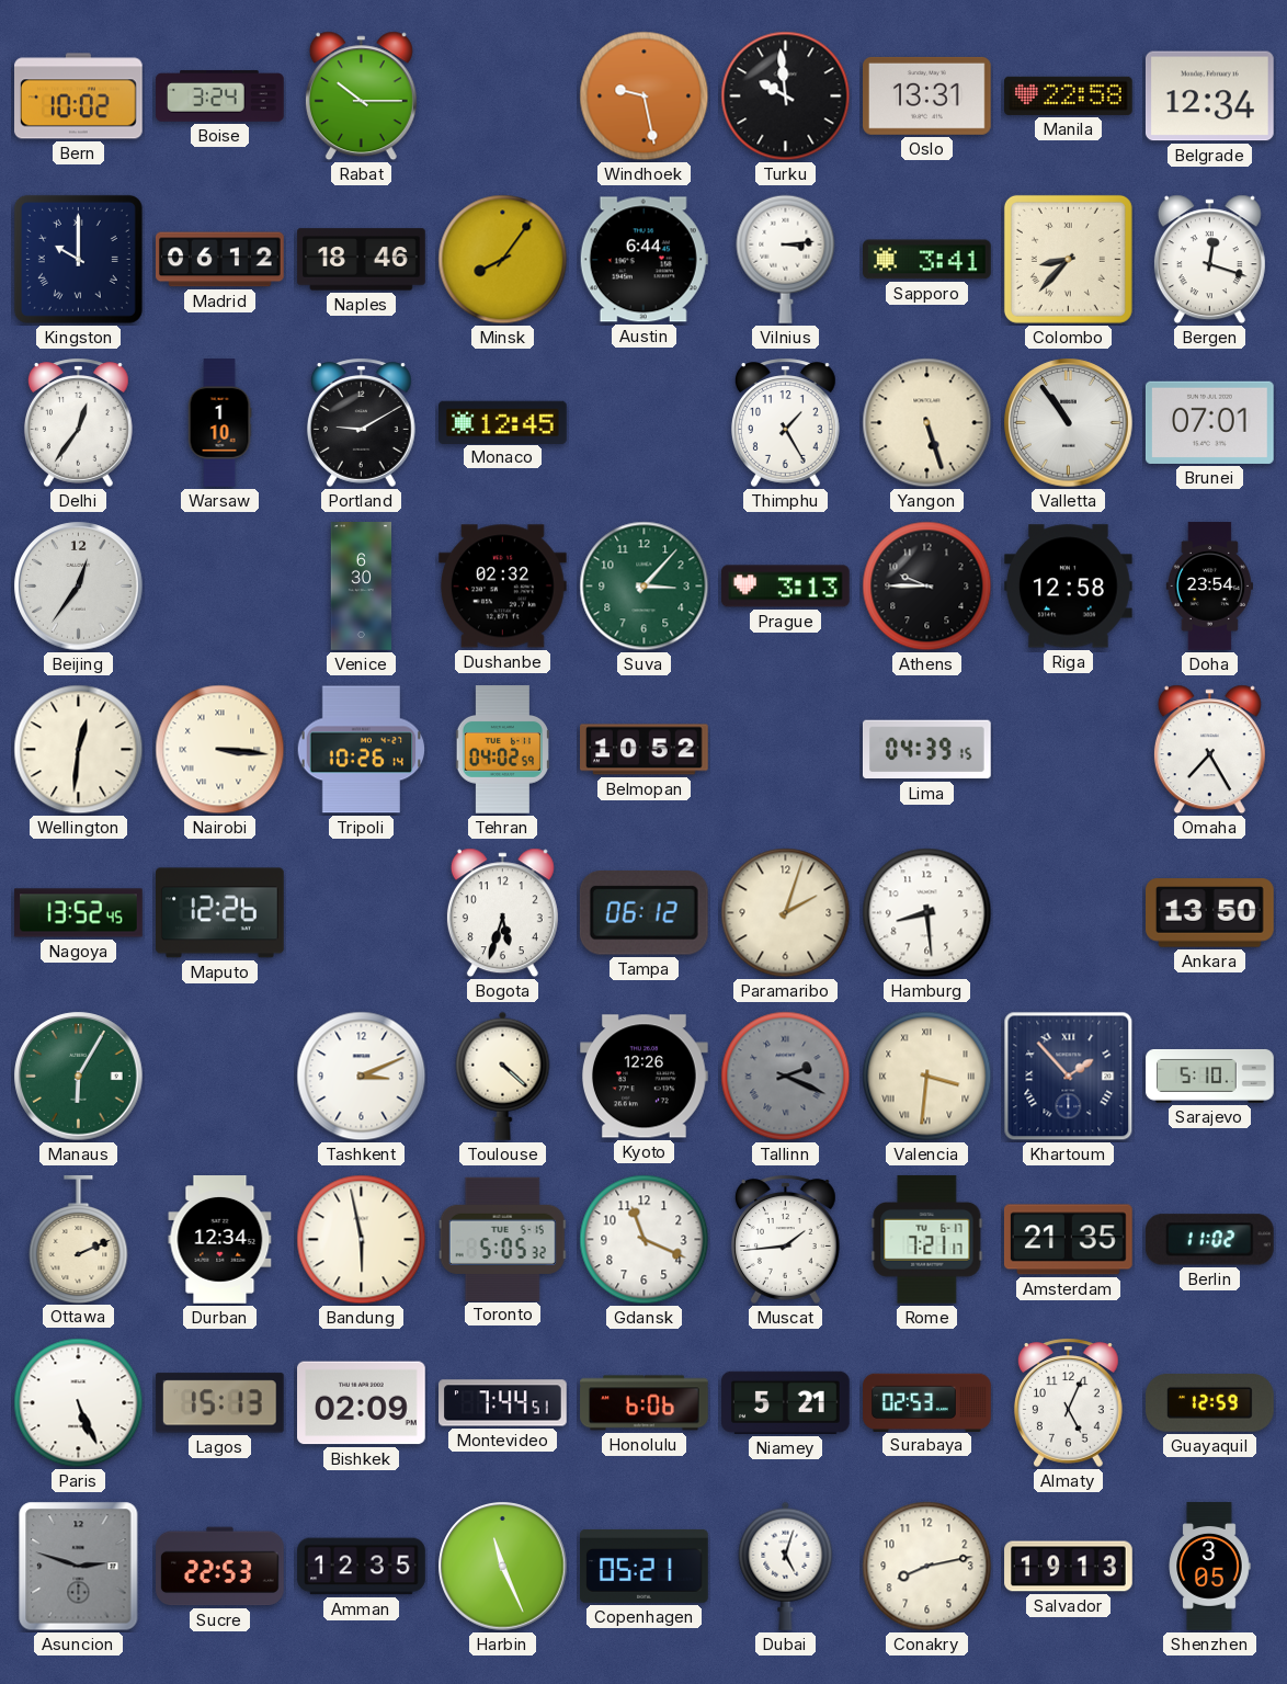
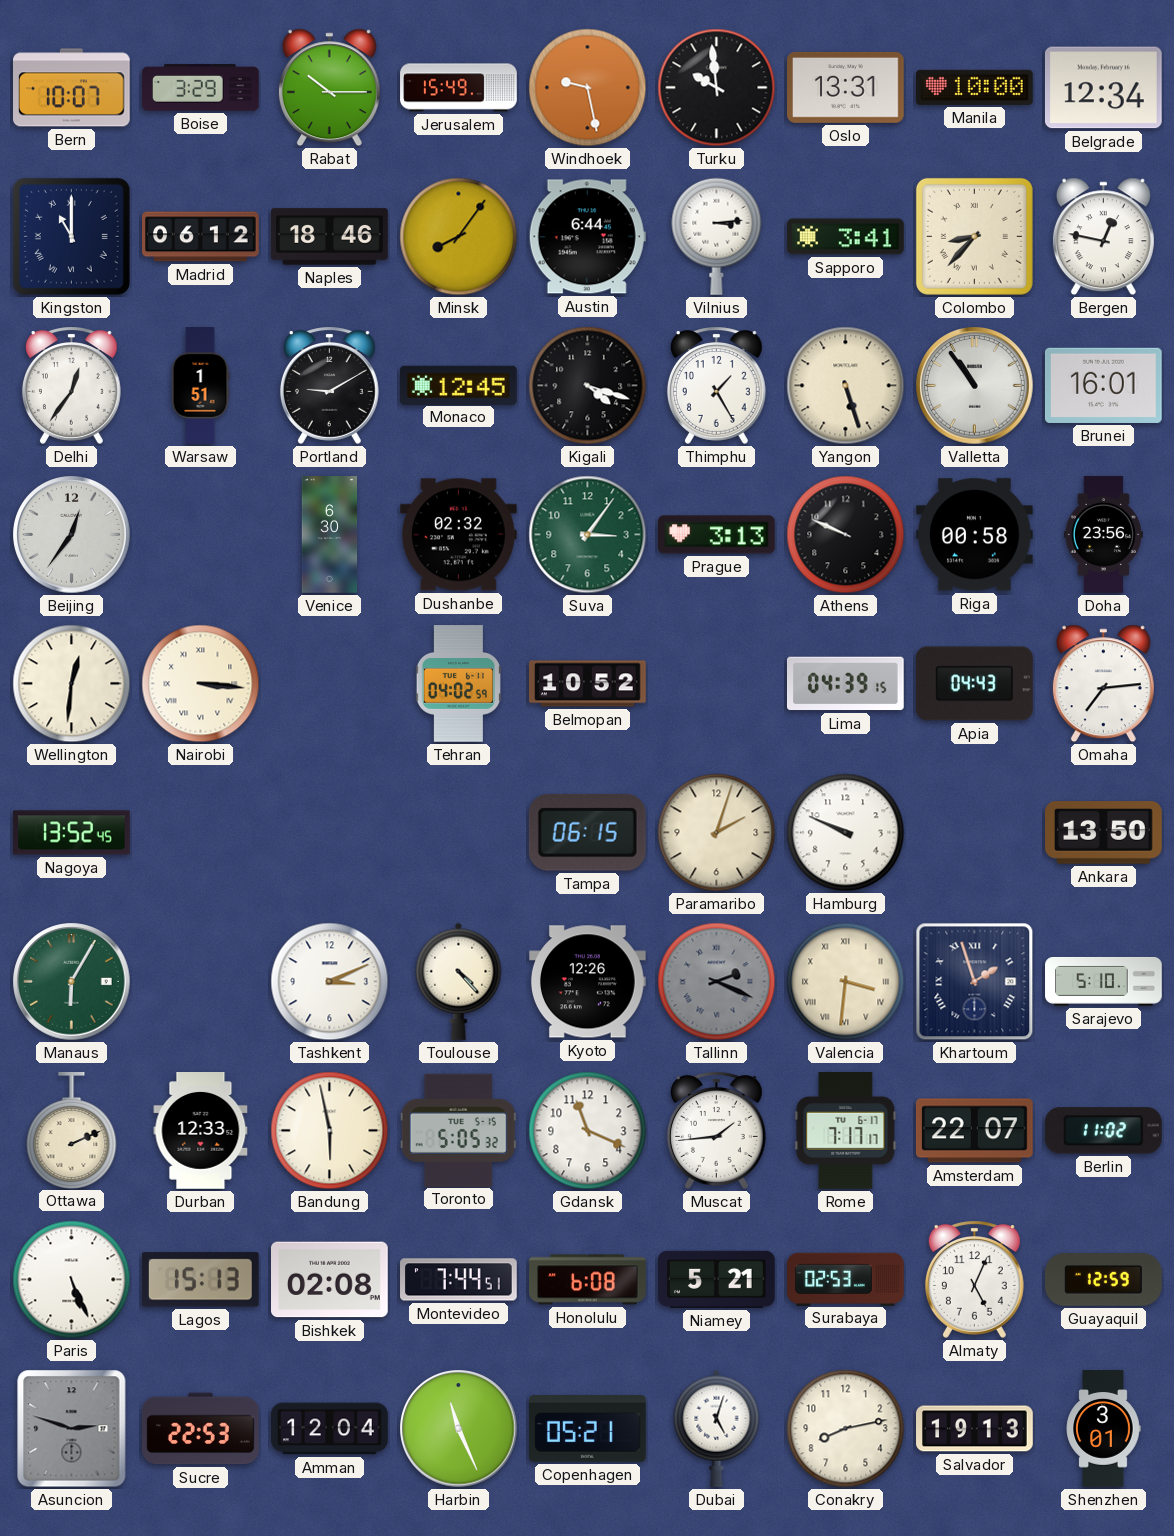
Bern: 10:02 -> 10:07 (72, 88)
Boise: 3:24 -> 3:29 (201, 88)
Jerusalem: none -> 15:49 (459, 88)
Manila: 22:58 -> 10:00 (975, 87)
Kingston: 10:00 -> 11:00 (71, 236)
Bergen: 12:18 -> 12:47 (1103, 237)
Warsaw: 1:10 -> 1:51 (200, 386)
Kigali: none -> 4:18 (588, 386)
Brunei: 07:01 -> 16:01 (1103, 385)
Suva: 3:07 -> 3:06 (588, 535)
Athens: 9:45 -> 9:49 (846, 535)
Riga: 12:58 -> 00:58 (975, 535)
Doha: 23:54 -> 23:56 (1103, 535)
Tripoli: 10:26 -> none (362, 750)
Apia: none -> 04:43 (975, 684)
Omaha: 7:25 -> 7:14 (1103, 684)
Maputo: 12:26 -> none (220, 913)
Bogota: 5:33 -> none (502, 913)
Tampa: 06:12 -> 06:15 (587, 833)
Hamburg: 8:29 -> 9:49 (846, 833)
Toulouse: 4:22 -> 4:23 (459, 981)
Khartoum: 1:53 -> 1:57 (975, 982)
Durban: 12:34 -> 12:33 (201, 1131)
Rome: 7:21 -> 7:17 (846, 1131)
Amsterdam: 21:35 -> 22:07 (975, 1131)
Bishkek: 02:09 -> 02:08 (330, 1280)
Honolulu: 6:06 -> 6:08 (588, 1280)
Amman: 12:35 -> 12:04 (330, 1429)
Shenzhen: 3:05 -> 3:01 (1103, 1429)
